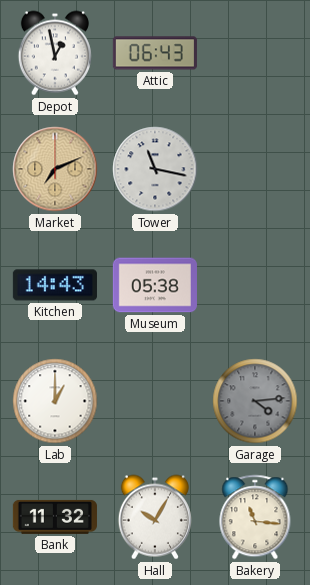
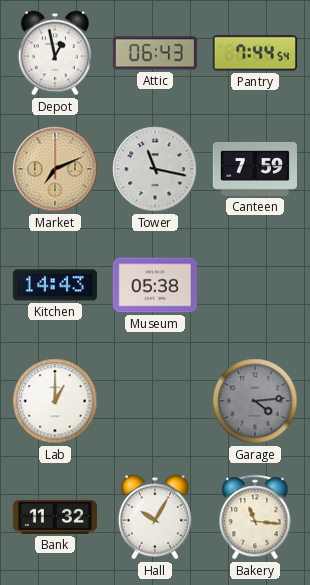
Pantry: none -> 7:44 (255, 53)
Canteen: none -> 7:59 (255, 169)
